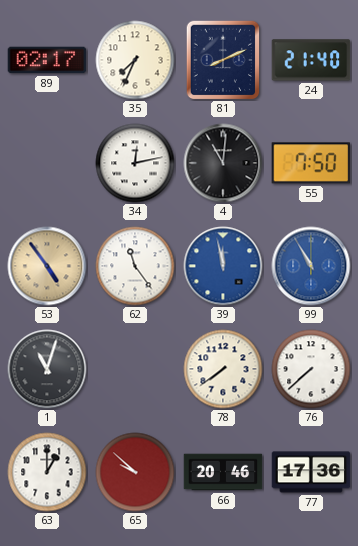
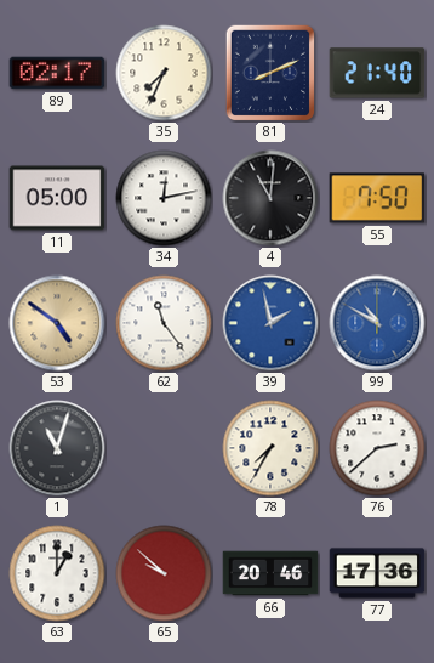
11: none -> 05:00 (57, 198)
53: 4:54 -> 4:51 (57, 323)
39: 11:58 -> 1:58 (270, 323)
99: 10:55 -> 10:50 (377, 323)
78: 7:39 -> 7:35 (270, 448)
76: 7:38 -> 2:38 (377, 448)
